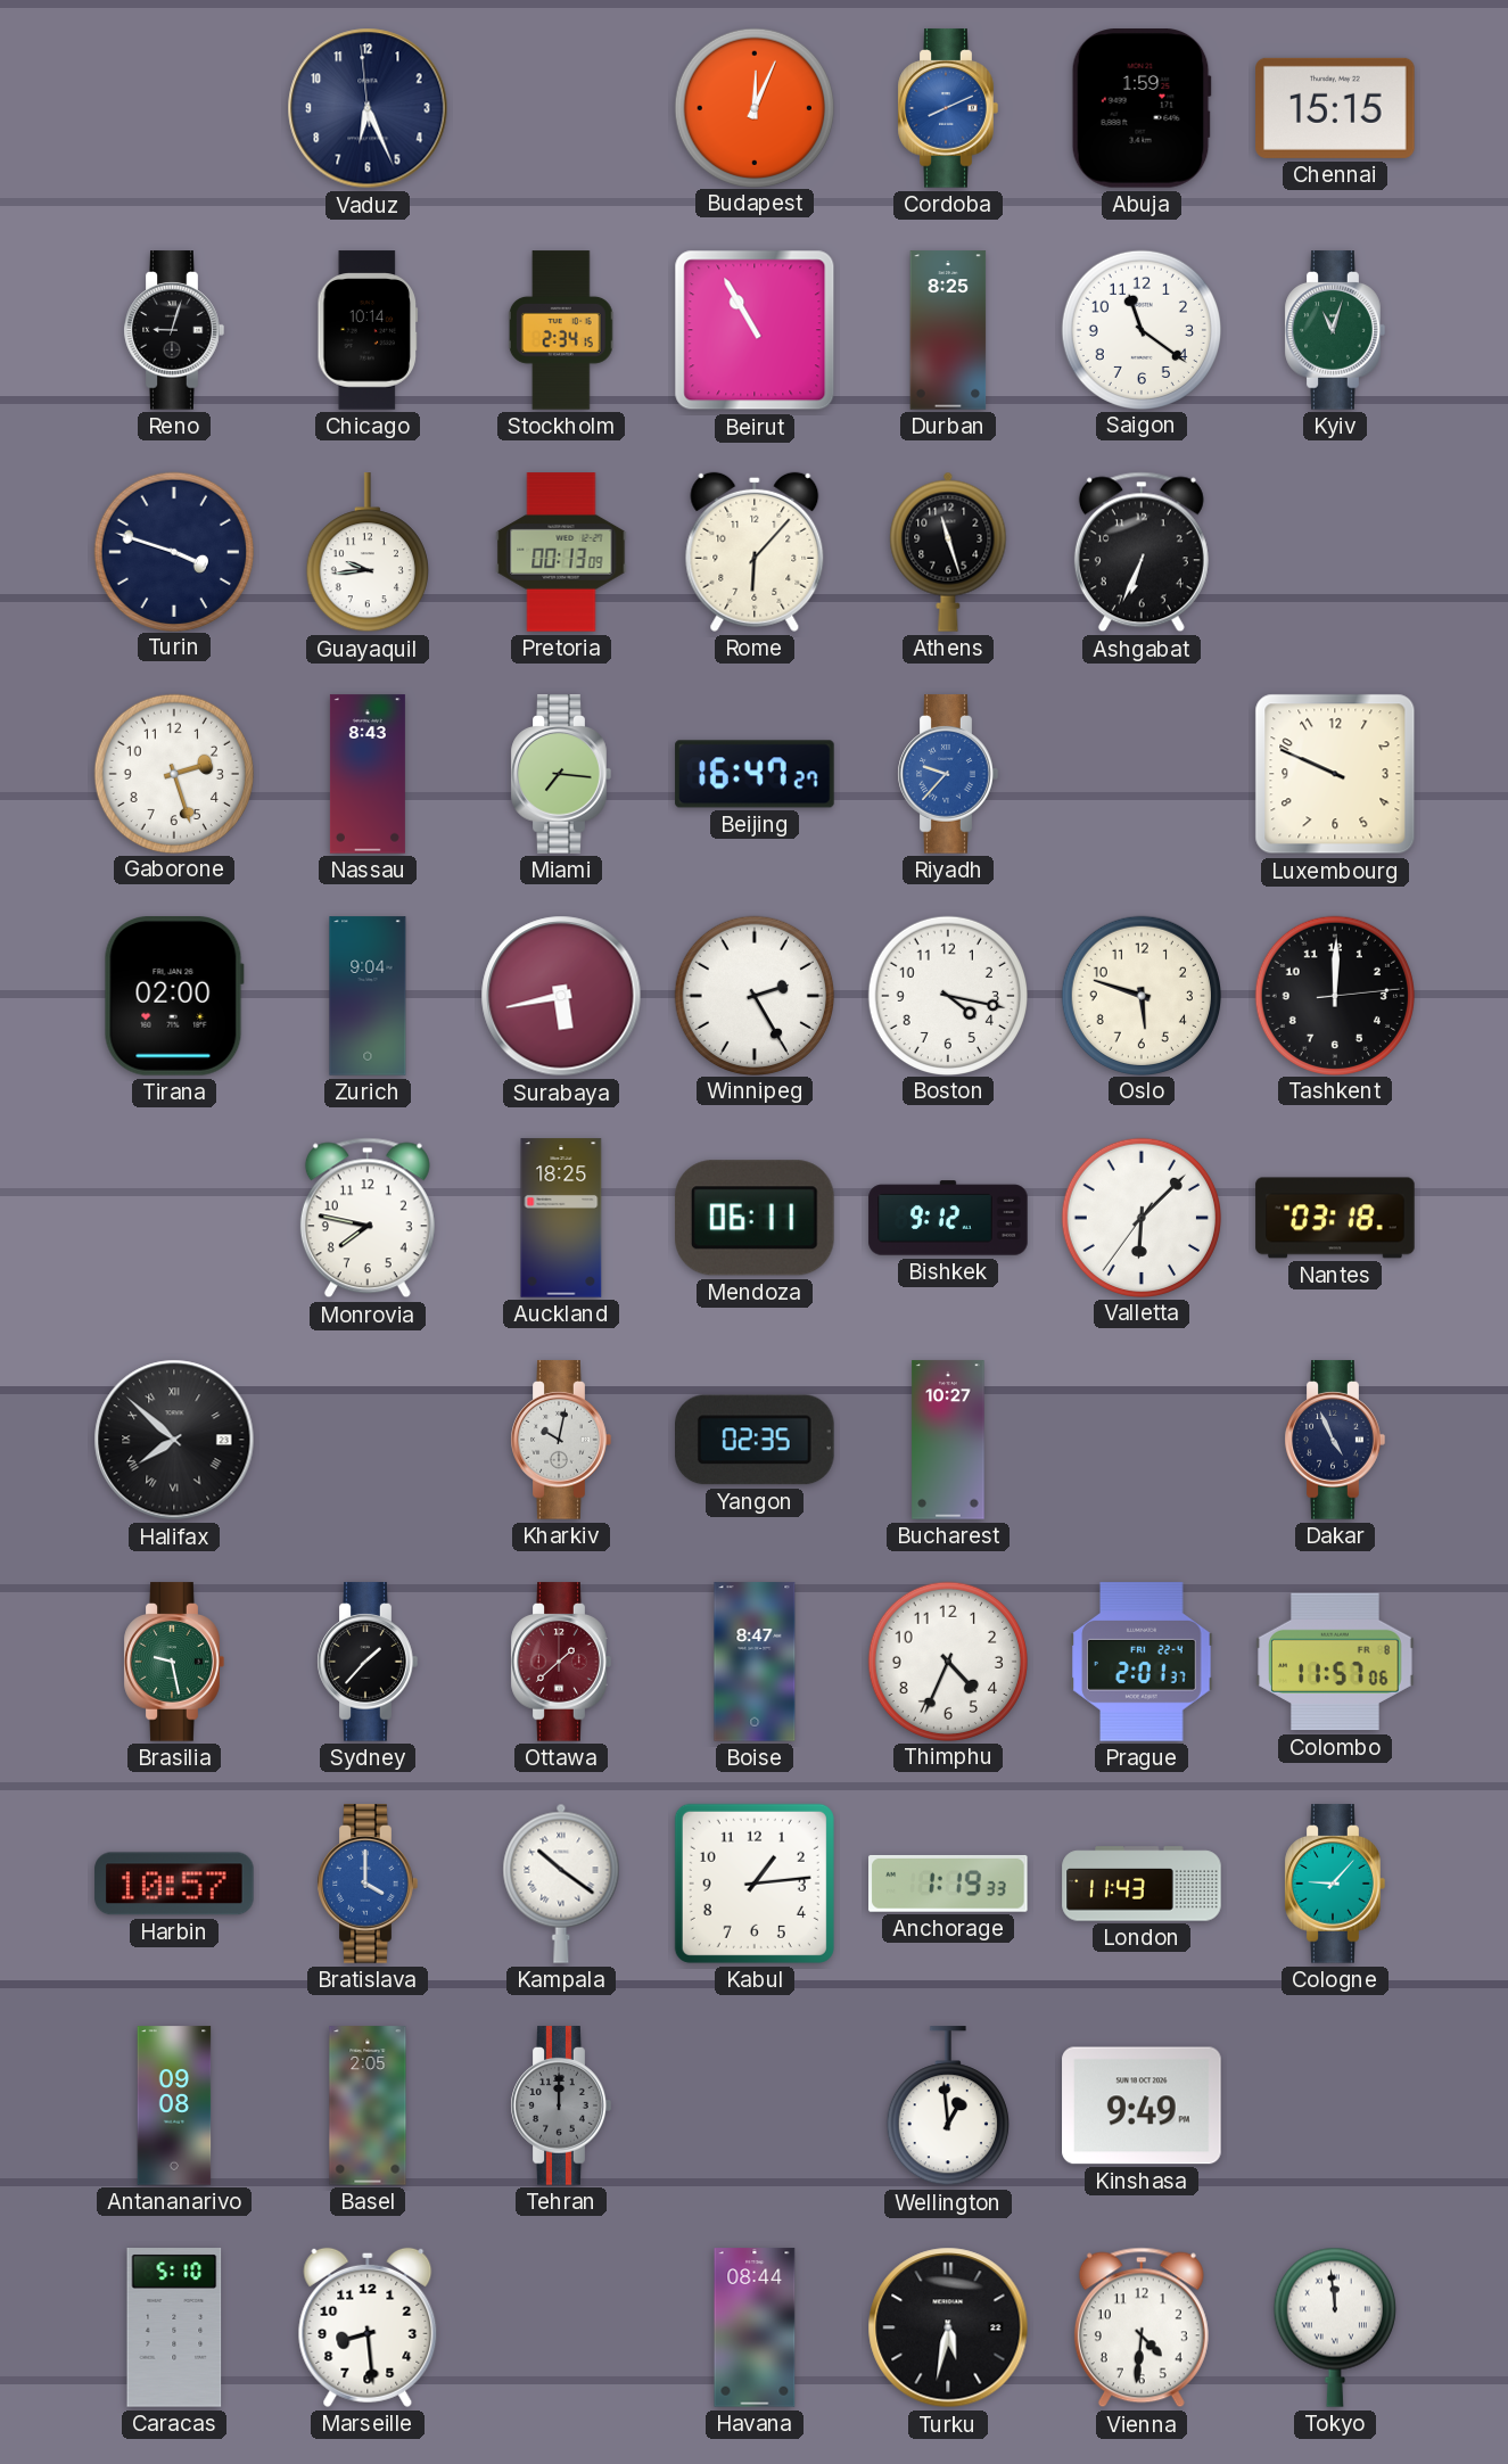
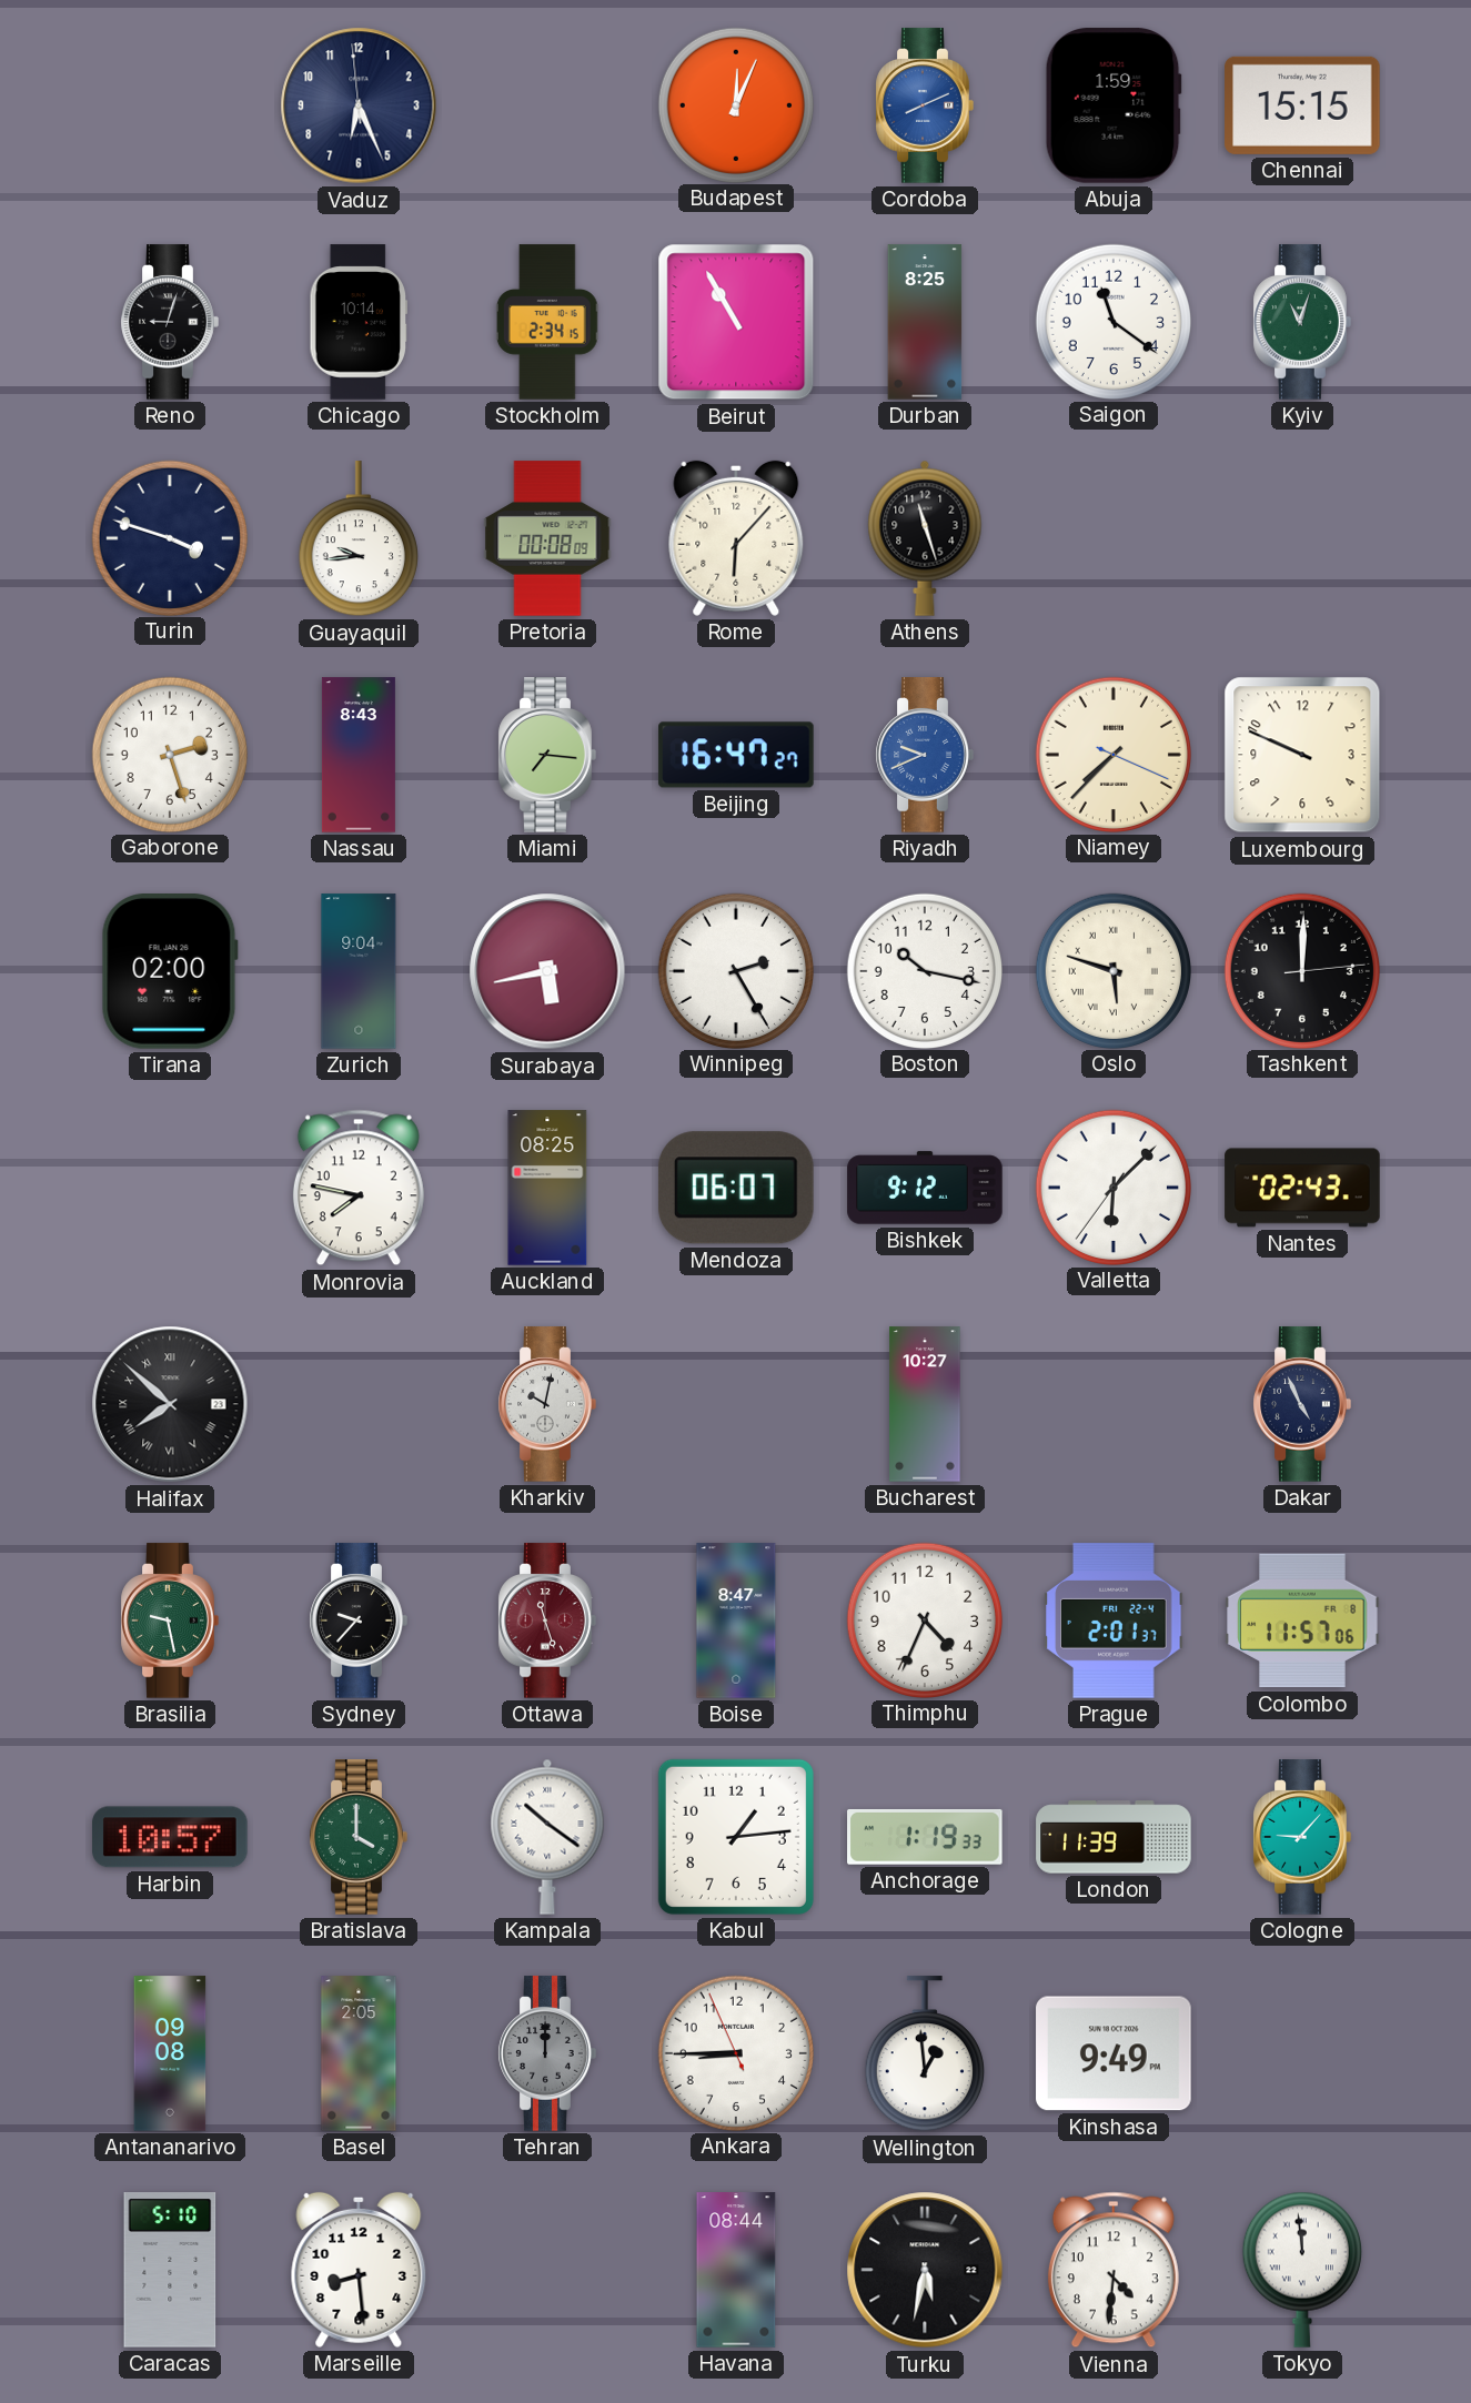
Pretoria: 00:13 -> 00:08 (547, 538)
Ashgabat: 6:34 -> none (1142, 552)
Riyadh: 9:37 -> 9:41 (925, 755)
Niamey: none -> 7:37 (1112, 754)
Boston: 4:17 -> 10:17 (924, 970)
Oslo numerals: Arabic -> Roman (1112, 970)
Auckland: 18:25 -> 08:25 (547, 1188)
Mendoza: 06:11 -> 06:07 (736, 1188)
Nantes: 03:18 -> 02:43 (1302, 1188)
Yangon: 02:35 -> none (756, 1440)
Sydney: 1:37 -> 9:37 (359, 1620)
Ottawa: 1:38 -> 11:27 (547, 1620)
Bratislava dial: blue -> green (359, 1837)
London: 11:43 -> 11:39 (1114, 1837)
Ankara: none -> 8:44 (735, 2052)
